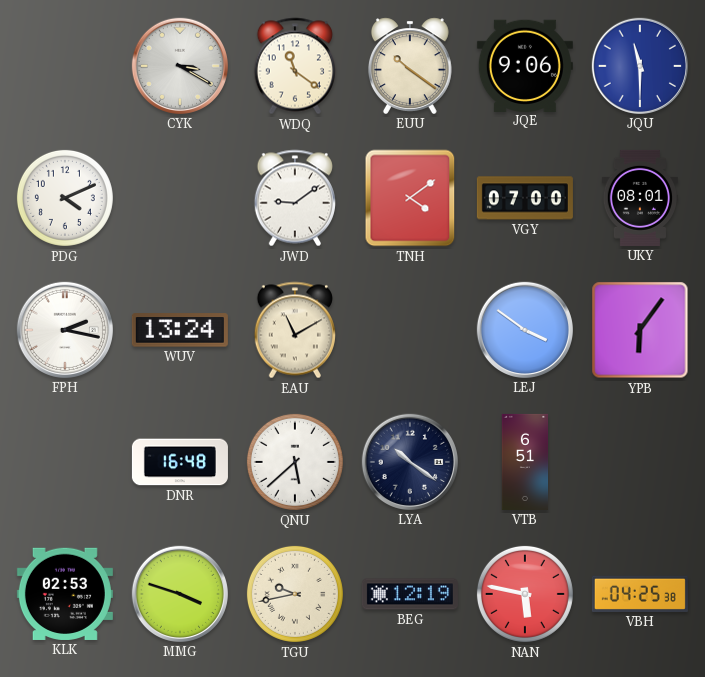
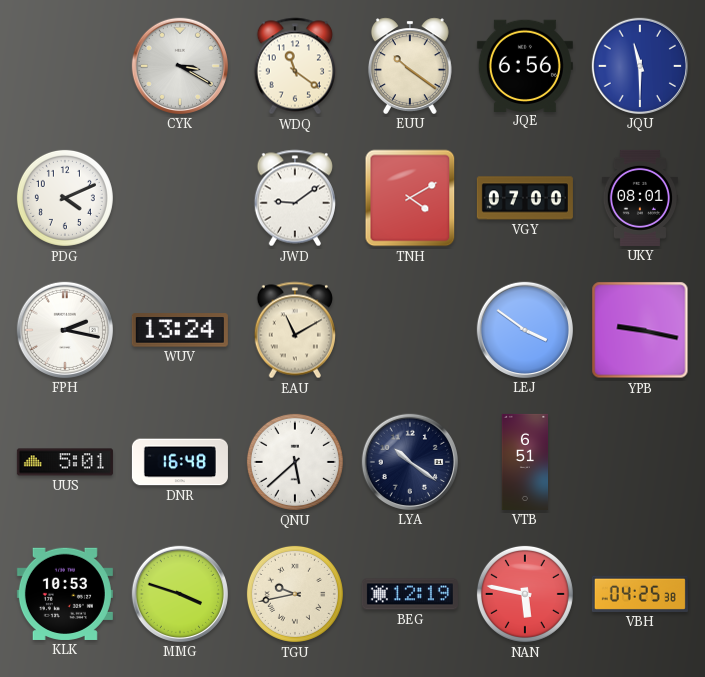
JQE: 9:06 -> 6:56 (525, 65)
TNH: 4:09 -> 4:10 (410, 198)
YPB: 6:06 -> 9:17 (640, 330)
UUS: none -> 5:01 (65, 462)
KLK: 02:53 -> 10:53 (65, 594)
